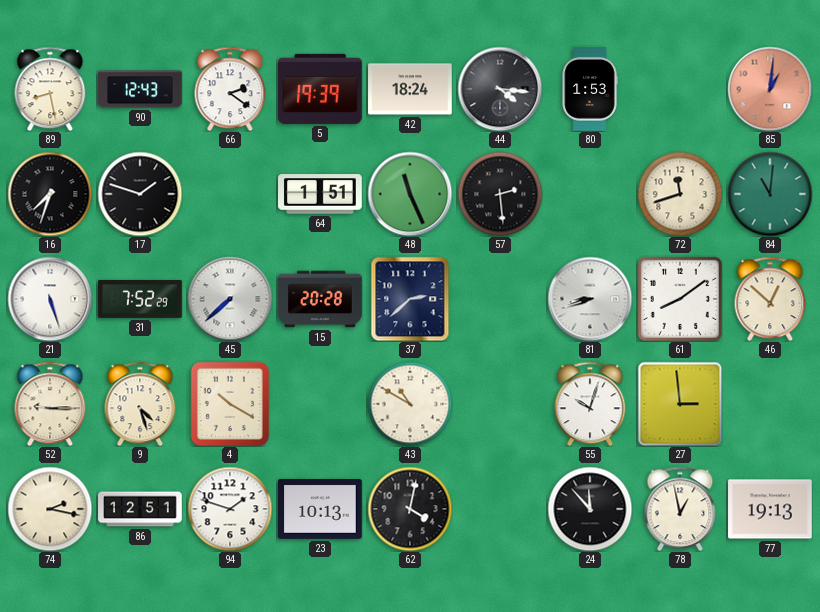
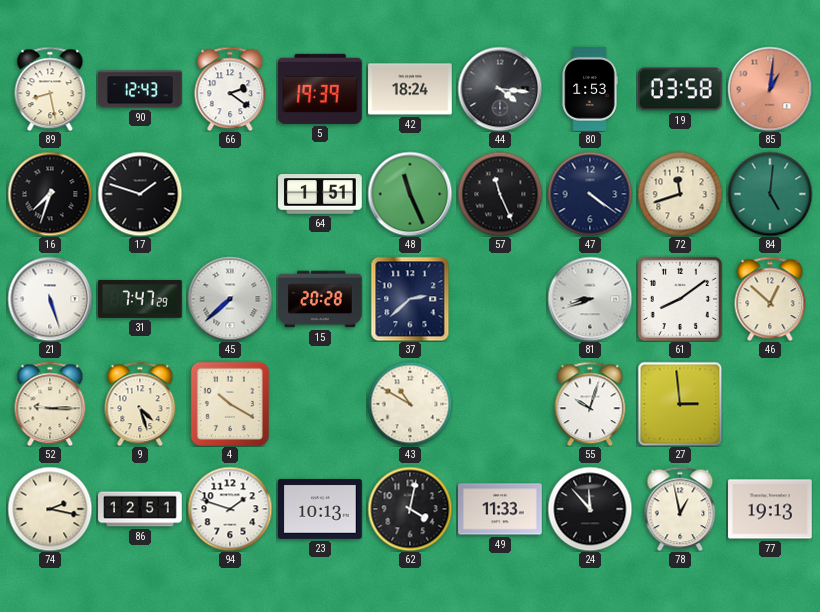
19: none -> 03:58 (680, 89)
57: 2:29 -> 11:26 (500, 194)
47: none -> 4:21 (590, 194)
84: 11:01 -> 5:01 (770, 194)
31: 7:52 -> 7:47 (140, 299)
49: none -> 11:33 (500, 509)
